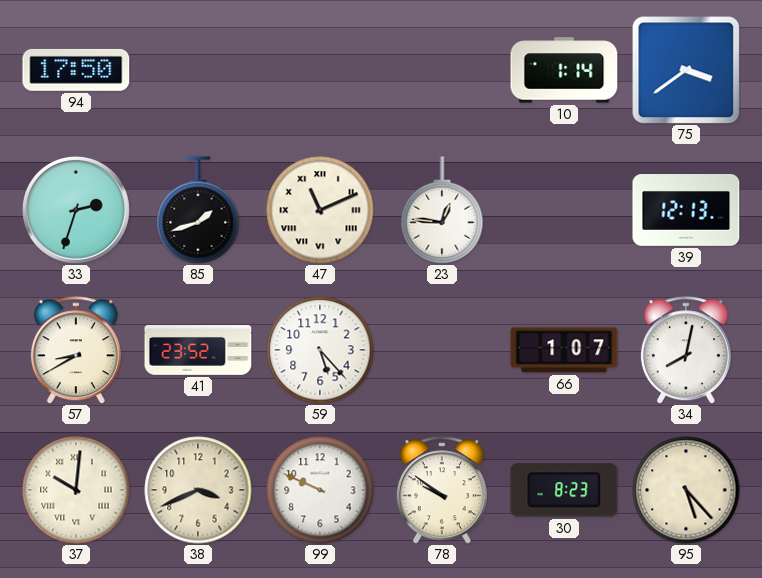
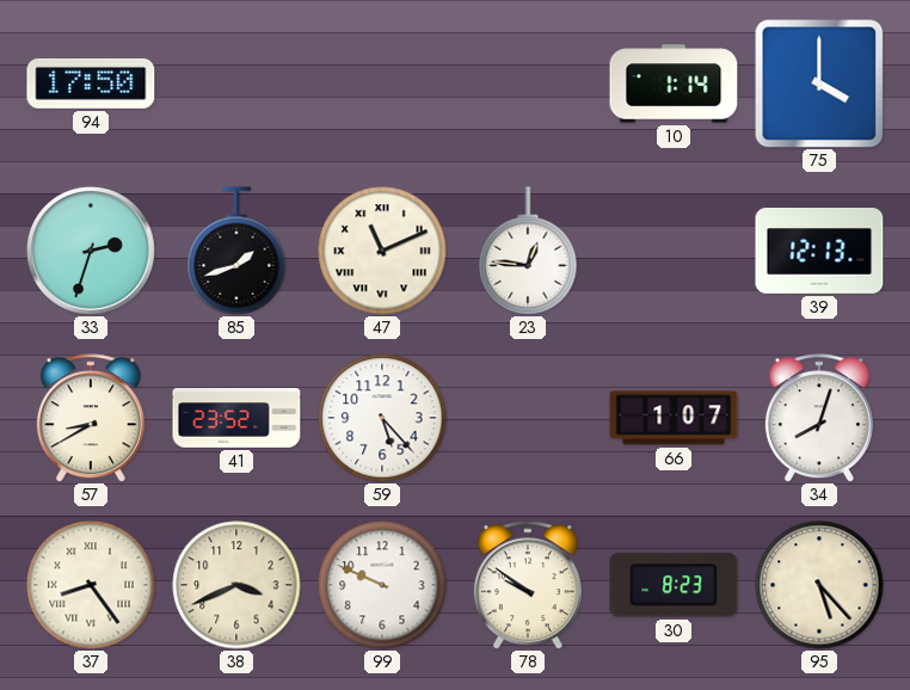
75: 3:39 -> 4:00 (819, 84)
34: 8:02 -> 8:03 (819, 418)
37: 10:01 -> 8:24 (91, 585)
